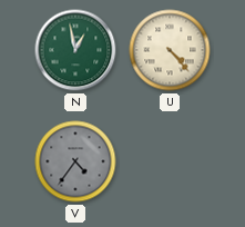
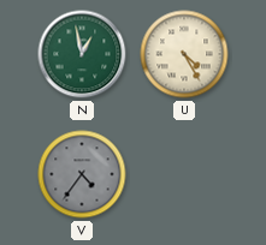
U: 4:23 -> 4:25 (184, 54)
